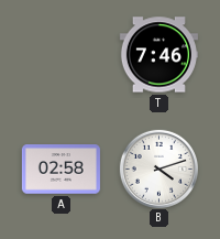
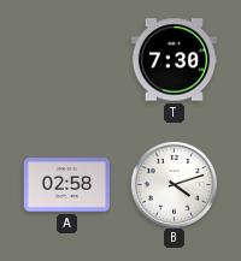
T: 7:46 -> 7:30 (174, 60)
